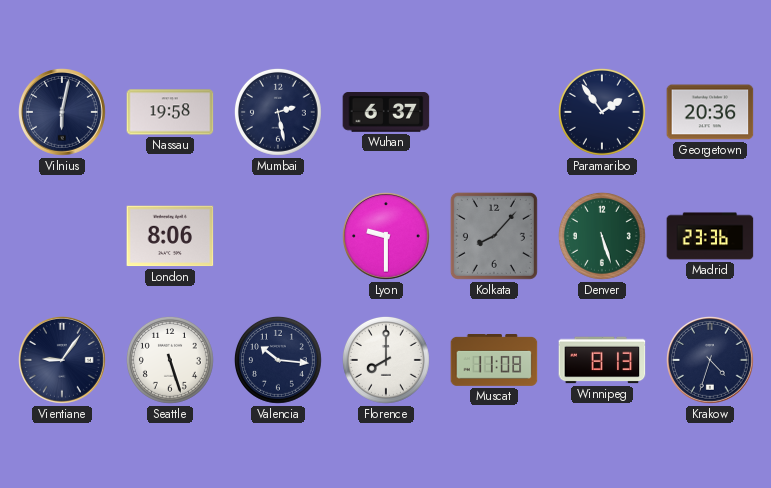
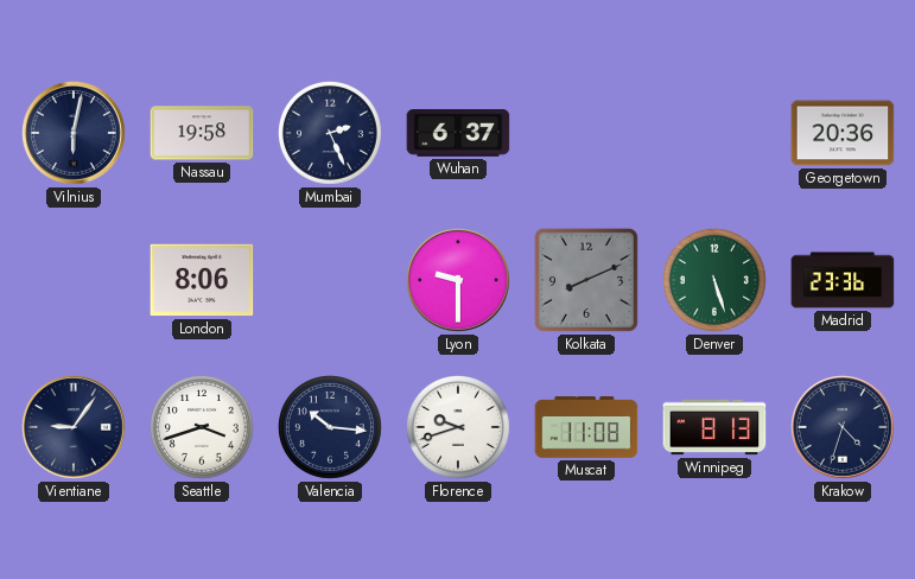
Mumbai: 2:28 -> 2:26 (330, 133)
Paramaribo: 1:54 -> none (602, 112)
Kolkata: 8:07 -> 8:11 (586, 280)
Seattle: 5:27 -> 3:42 (202, 427)
Florence: 8:00 -> 9:42 (458, 427)
